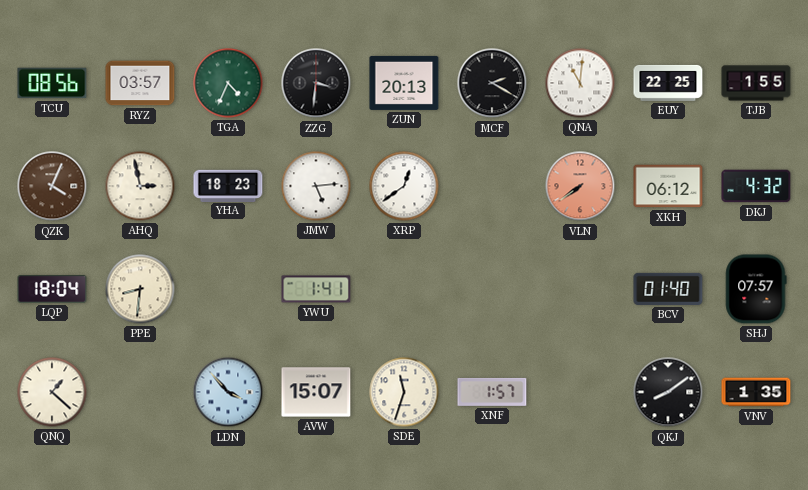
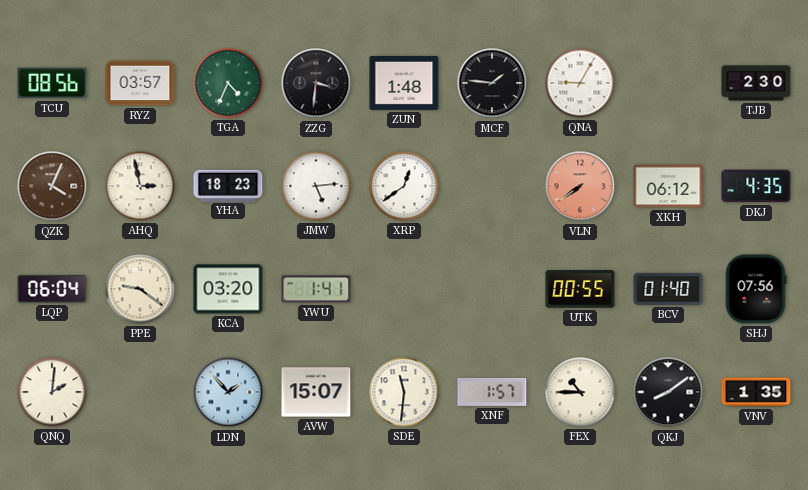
ZUN: 20:13 -> 1:48 (404, 83)
MCF: 2:20 -> 1:46 (492, 83)
QNA: 11:01 -> 9:05 (580, 83)
EUY: 22:25 -> none (668, 83)
TJB: 1:55 -> 2:30 (756, 83)
DKJ: 4:32 -> 4:35 (756, 186)
LQP: 18:04 -> 06:04 (52, 290)
PPE: 8:31 -> 9:21 (140, 289)
KCA: none -> 03:20 (228, 289)
UTK: none -> 00:55 (580, 289)
SHJ: 07:57 -> 07:56 (756, 289)
QNQ: 1:22 -> 2:01 (52, 392)
LDN: 3:53 -> 1:53 (228, 392)
SDE: 11:33 -> 11:31 (404, 392)
FEX: none -> 10:45 (580, 392)
